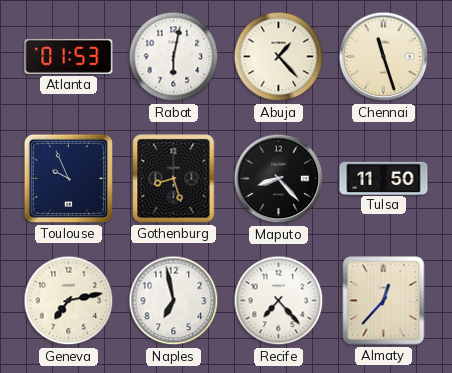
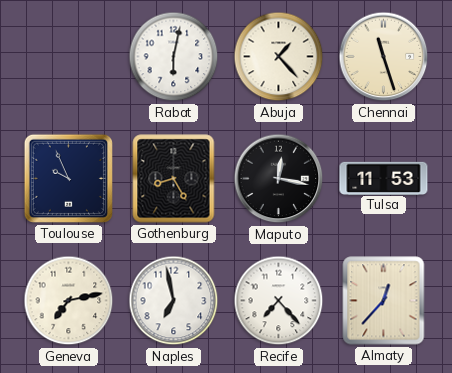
Atlanta: 01:53 -> none (69, 56)
Gothenburg: 8:27 -> 8:25 (174, 179)
Maputo: 8:23 -> 12:17 (279, 179)
Tulsa: 11:50 -> 11:53 (384, 178)
